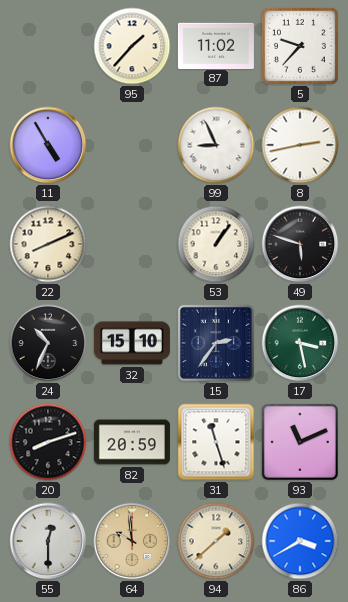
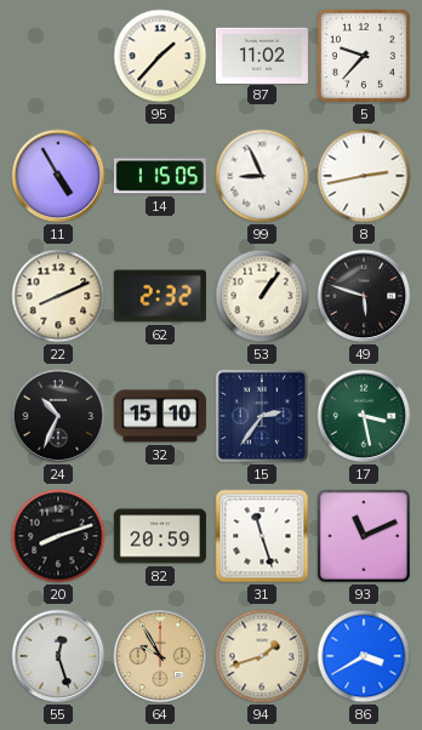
14: none -> 1:15 (160, 176)
62: none -> 2:32 (160, 296)
55: 12:30 -> 12:27 (58, 656)
64: 9:59 -> 9:55 (160, 656)
94: 1:38 -> 1:42 (262, 656)
